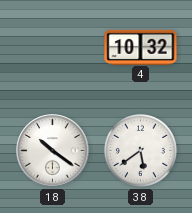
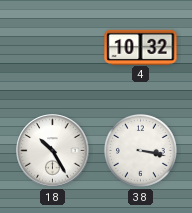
18: 10:21 -> 10:25 (53, 151)
38: 5:39 -> 3:17 (140, 150)
